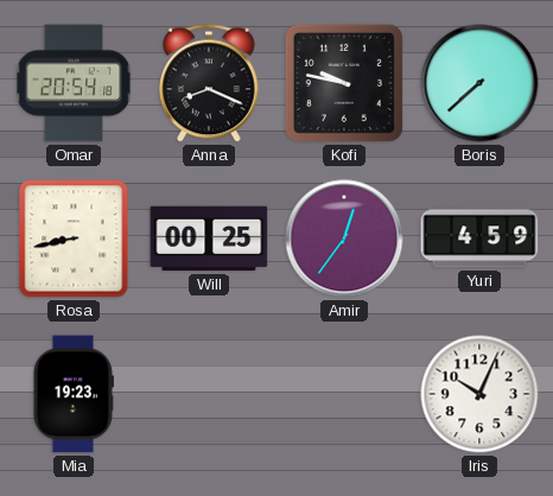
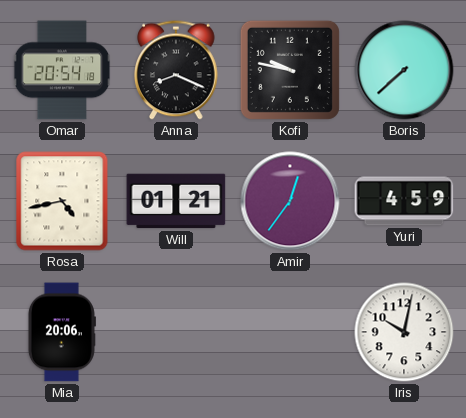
Rosa: 8:43 -> 4:43 (62, 201)
Will: 00:25 -> 01:21 (176, 201)
Mia: 19:23 -> 20:06 (61, 332)
Iris: 10:04 -> 10:02 (404, 332)
